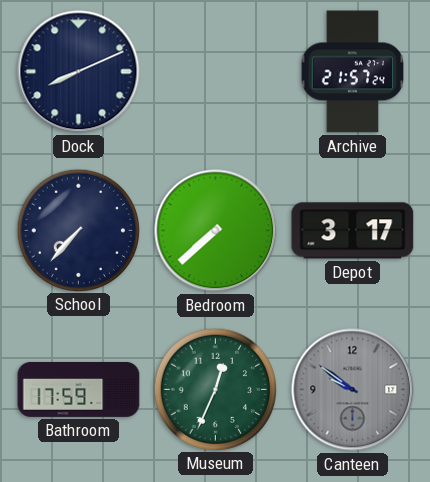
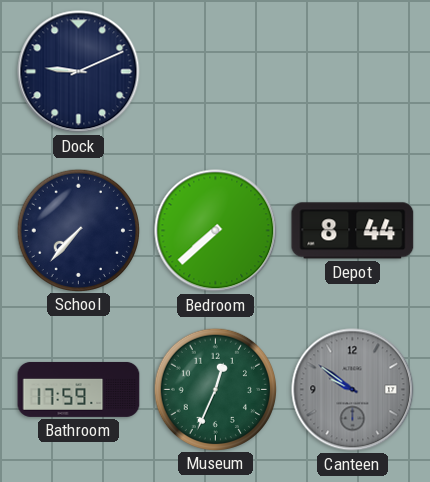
Dock: 8:11 -> 9:11 (79, 72)
Archive: 21:57 -> none (353, 72)
Depot: 3:17 -> 8:44 (353, 231)
